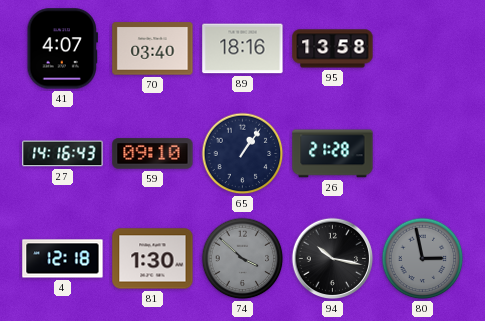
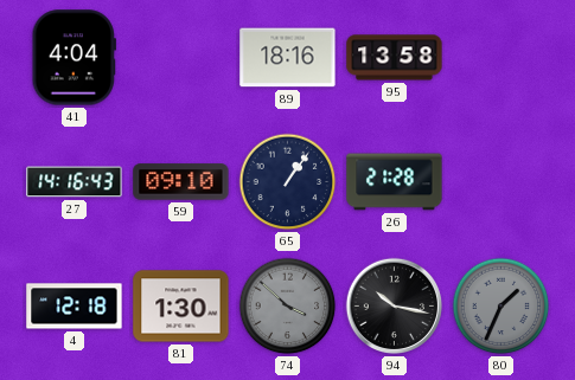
41: 4:07 -> 4:04 (74, 58)
70: 03:40 -> none (153, 49)
80: 2:58 -> 1:34 (501, 307)
